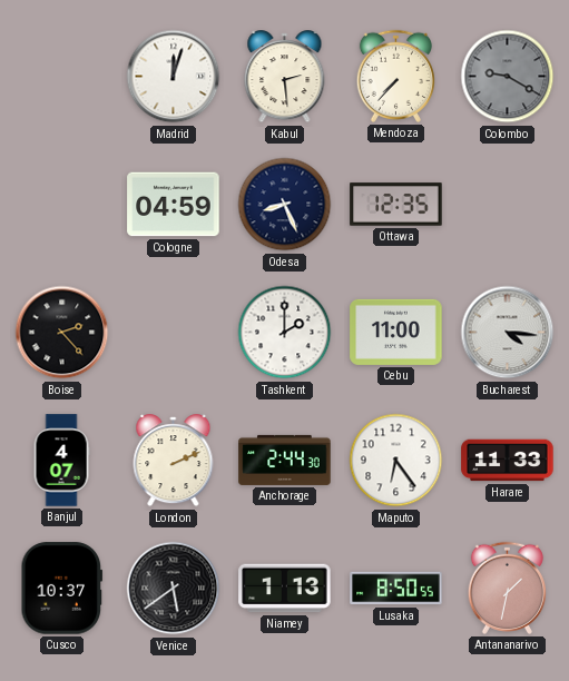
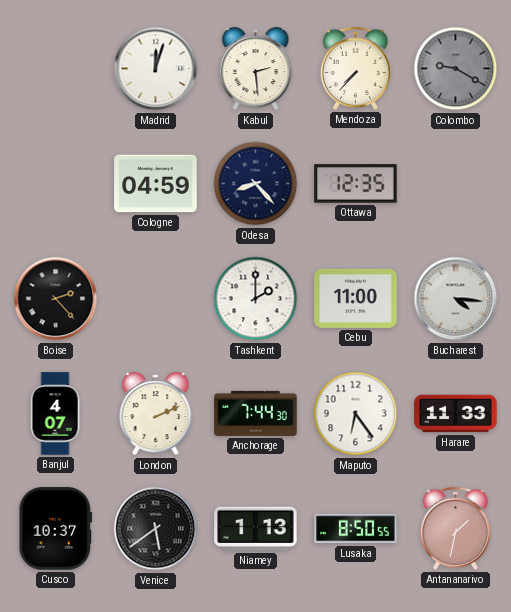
Odesa: 8:26 -> 8:23 (256, 184)
Anchorage: 2:44 -> 7:44 (256, 413)
